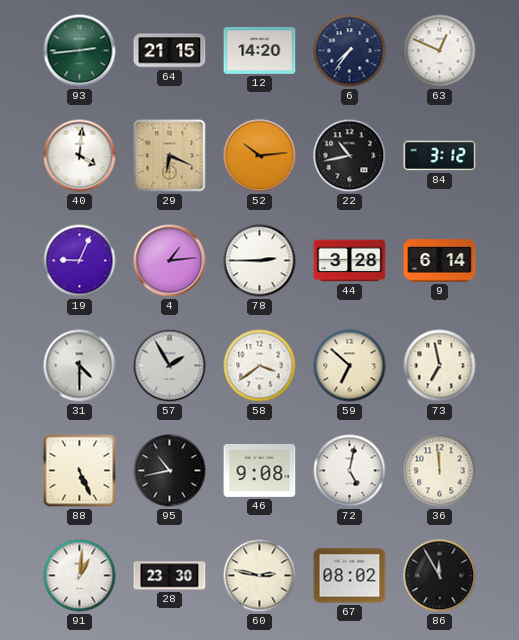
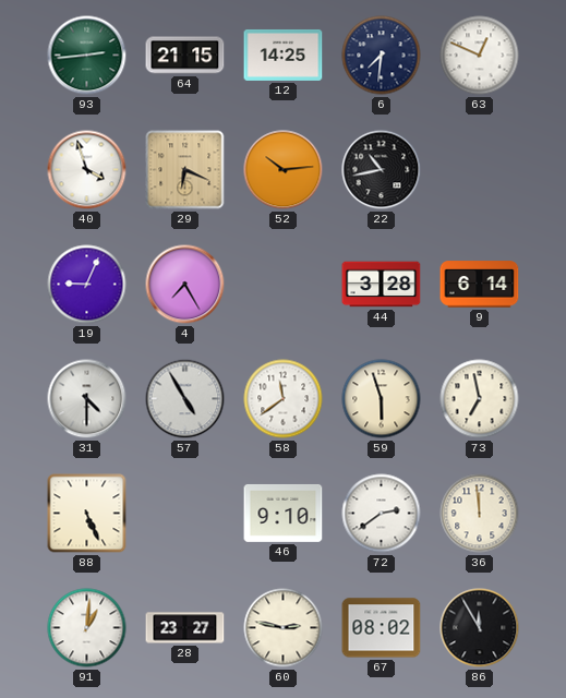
12: 14:20 -> 14:25 (284, 56)
6: 7:36 -> 7:31 (382, 56)
40: 4:01 -> 3:57 (87, 170)
84: 3:12 -> none (440, 156)
4: 1:14 -> 7:25 (185, 285)
78: 2:45 -> none (260, 261)
57: 1:55 -> 4:55 (185, 399)
58: 3:39 -> 11:39 (284, 399)
59: 6:52 -> 5:57 (382, 399)
95: 10:43 -> none (170, 471)
46: 9:08 -> 9:10 (284, 513)
72: 5:02 -> 2:39 (382, 514)
28: 23:30 -> 23:27 (185, 628)
